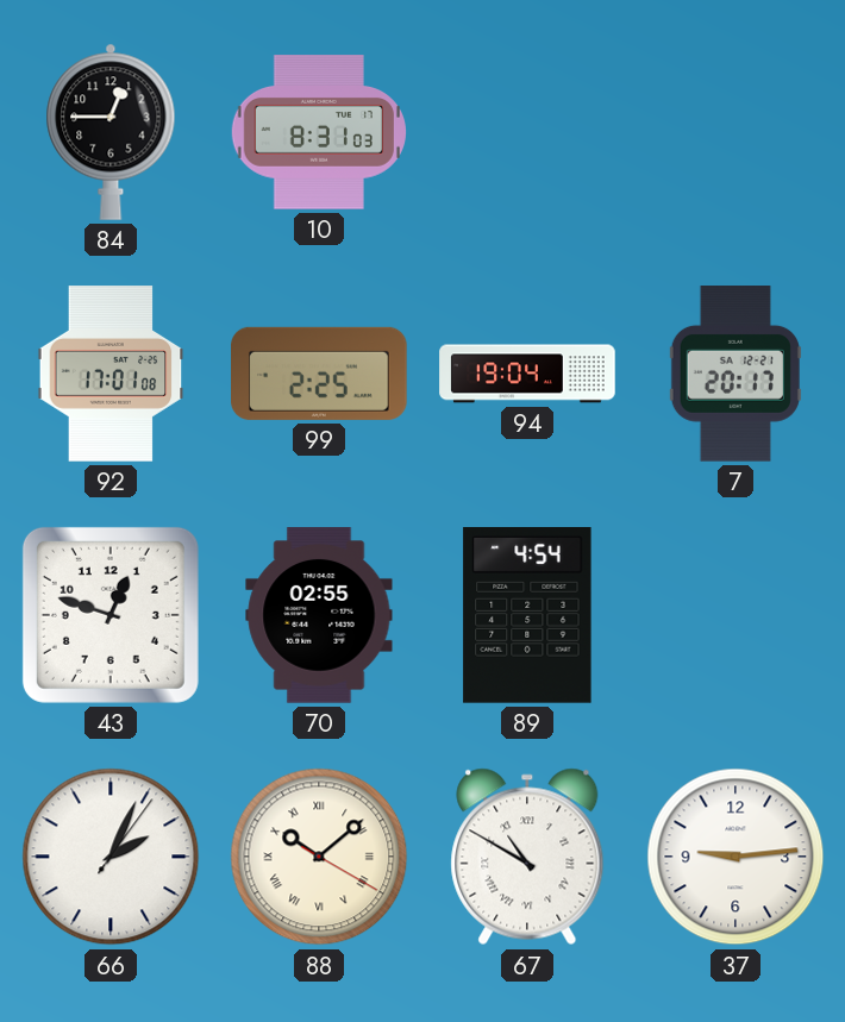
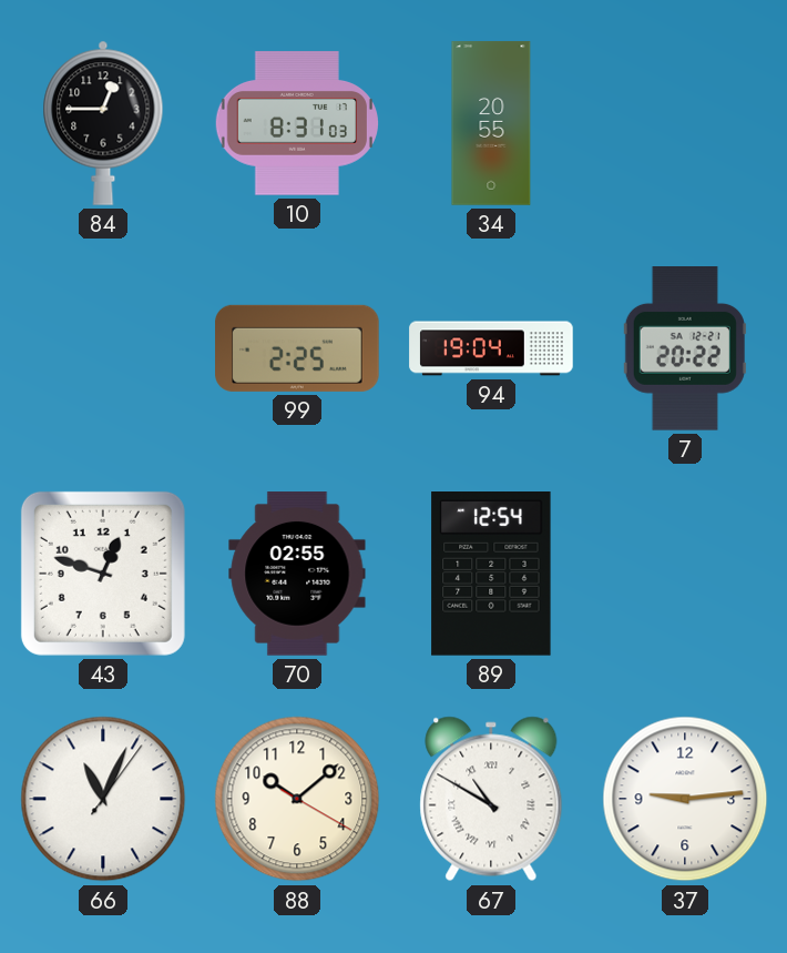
34: none -> 20:55 (491, 123)
92: 17:01 -> none (111, 374)
7: 20:17 -> 20:22 (685, 348)
89: 4:54 -> 12:54 (491, 575)
66: 2:04 -> 11:04 (103, 799)
88 numerals: Roman -> Arabic (297, 799)
